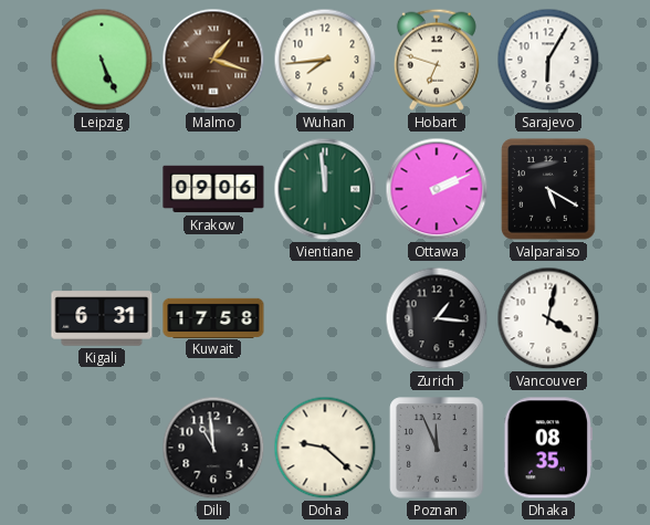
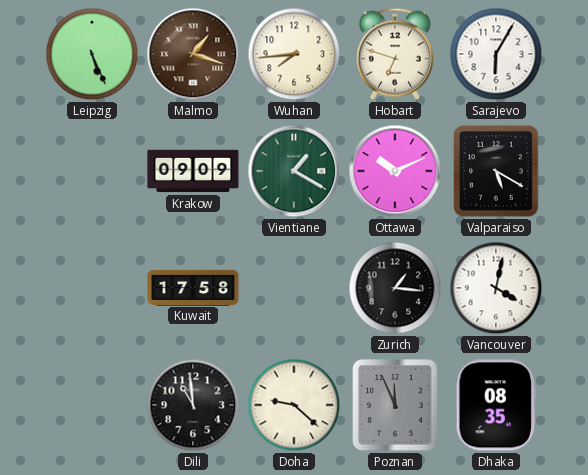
Krakow: 09:06 -> 09:09 (193, 171)
Vientiane: 11:59 -> 1:20 (294, 171)
Ottawa: 2:11 -> 10:11 (395, 171)
Kigali: 6:31 -> none (102, 318)
